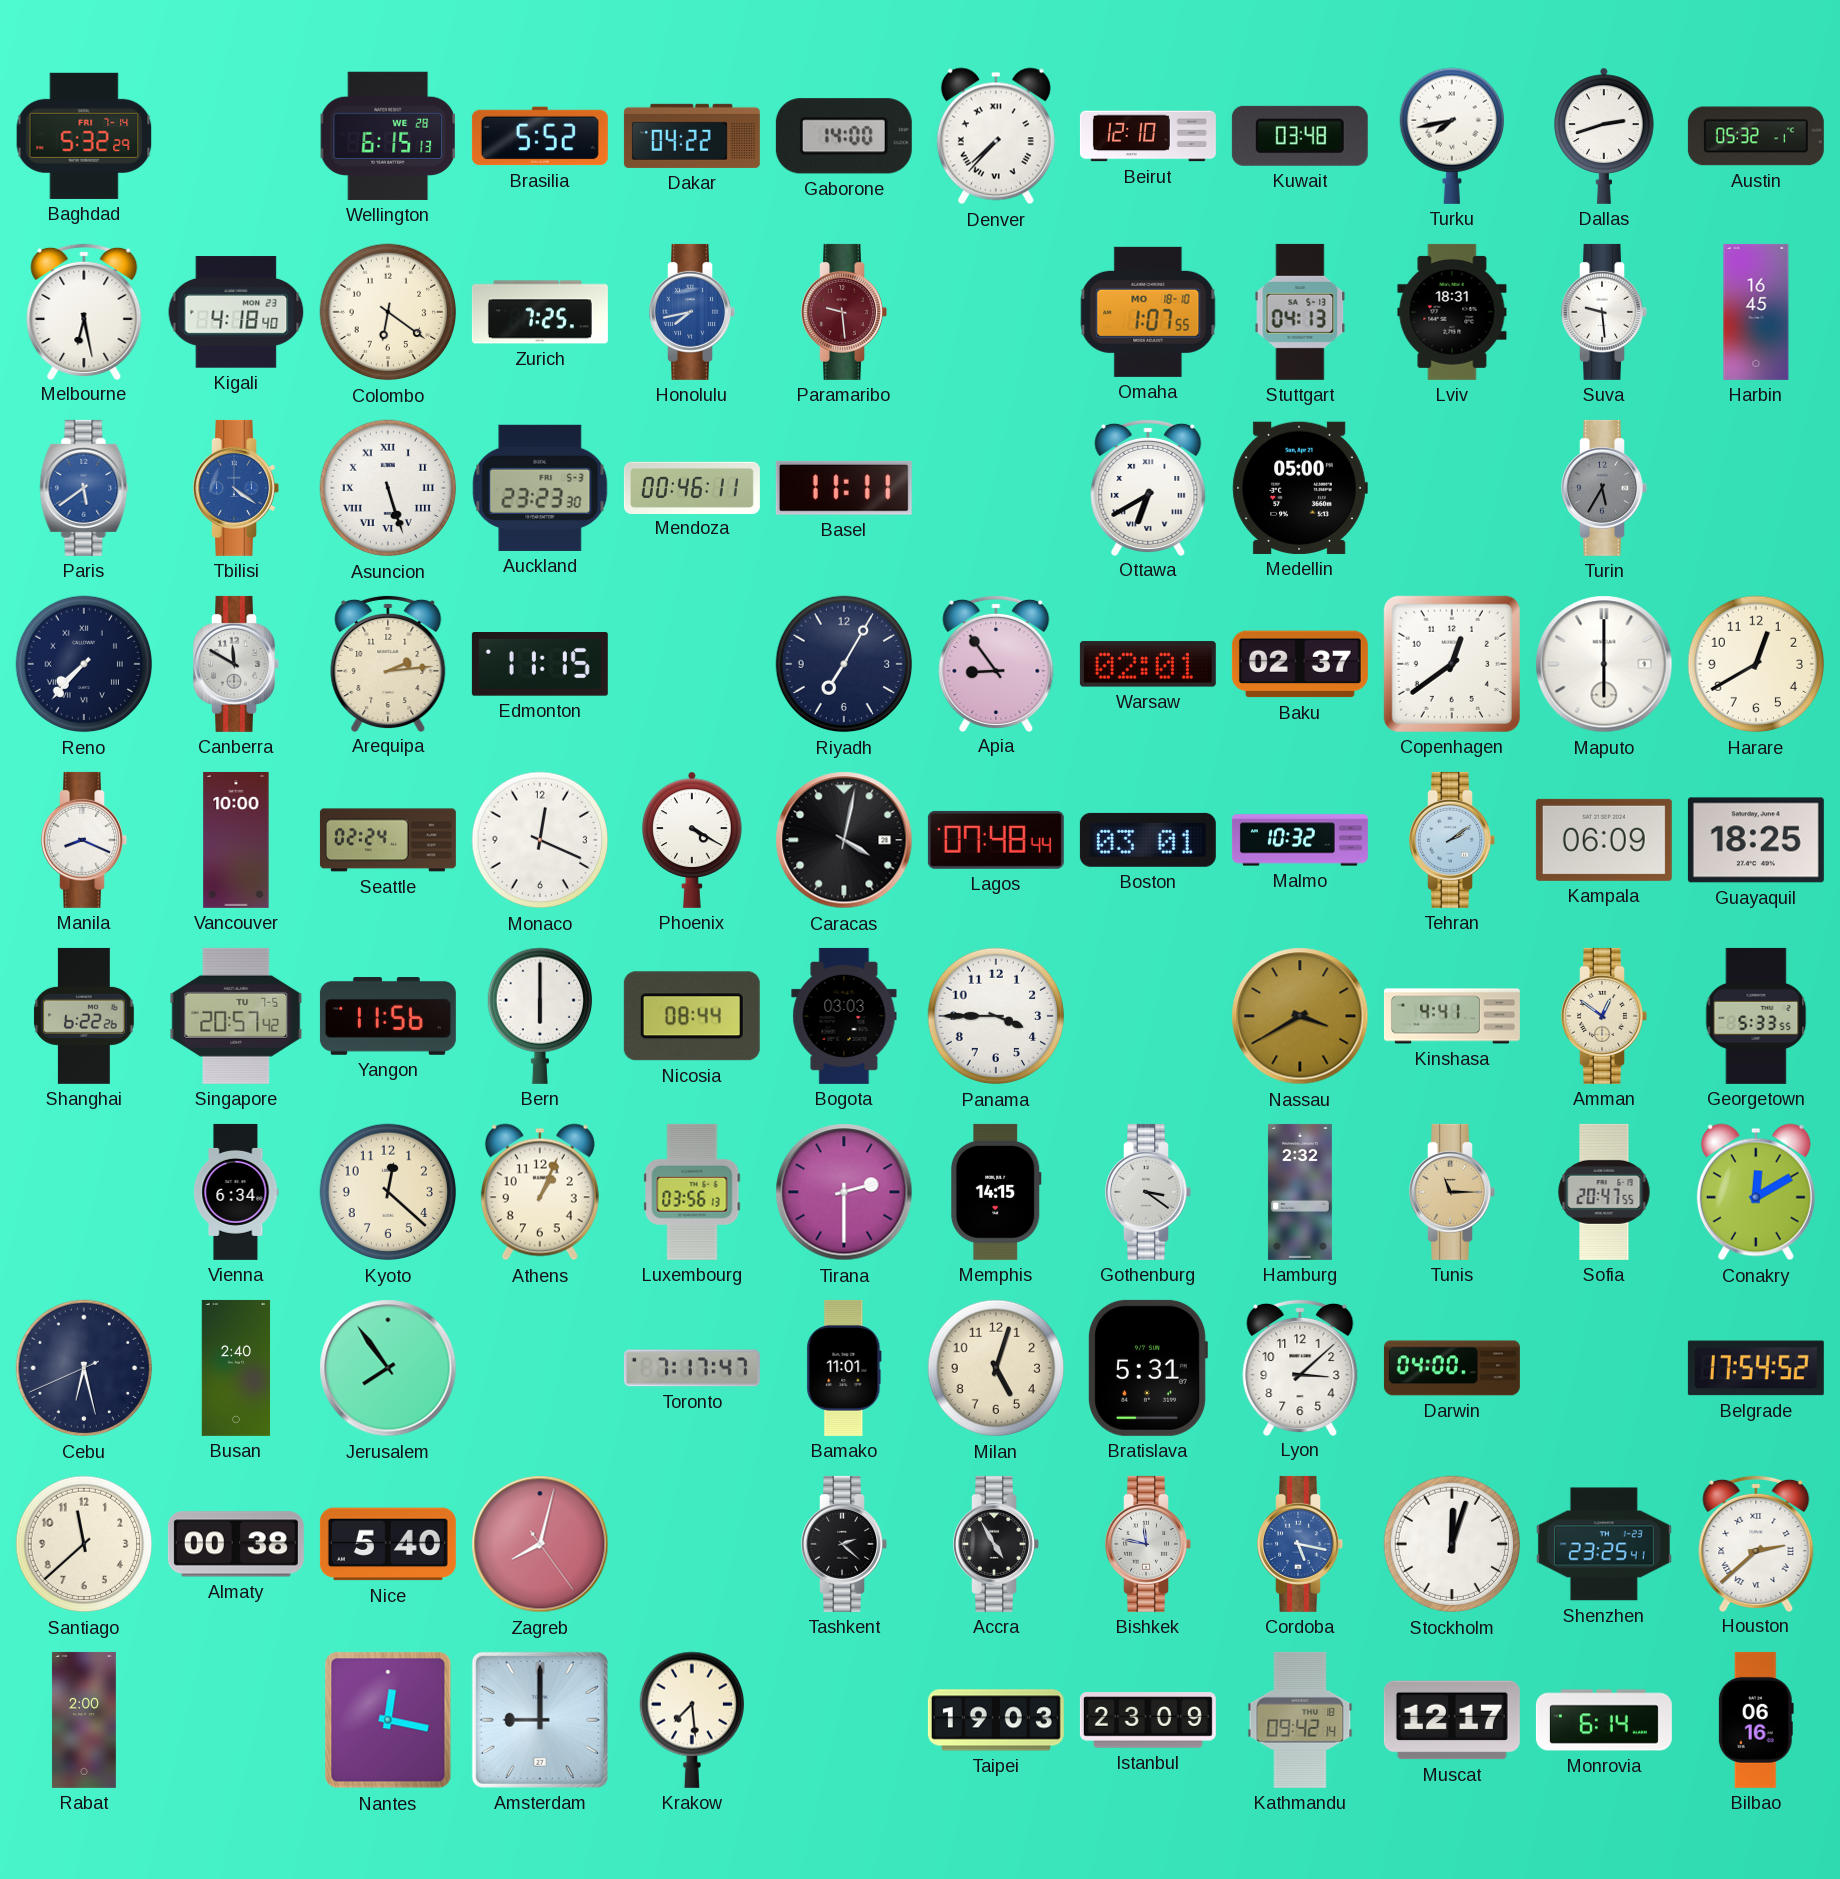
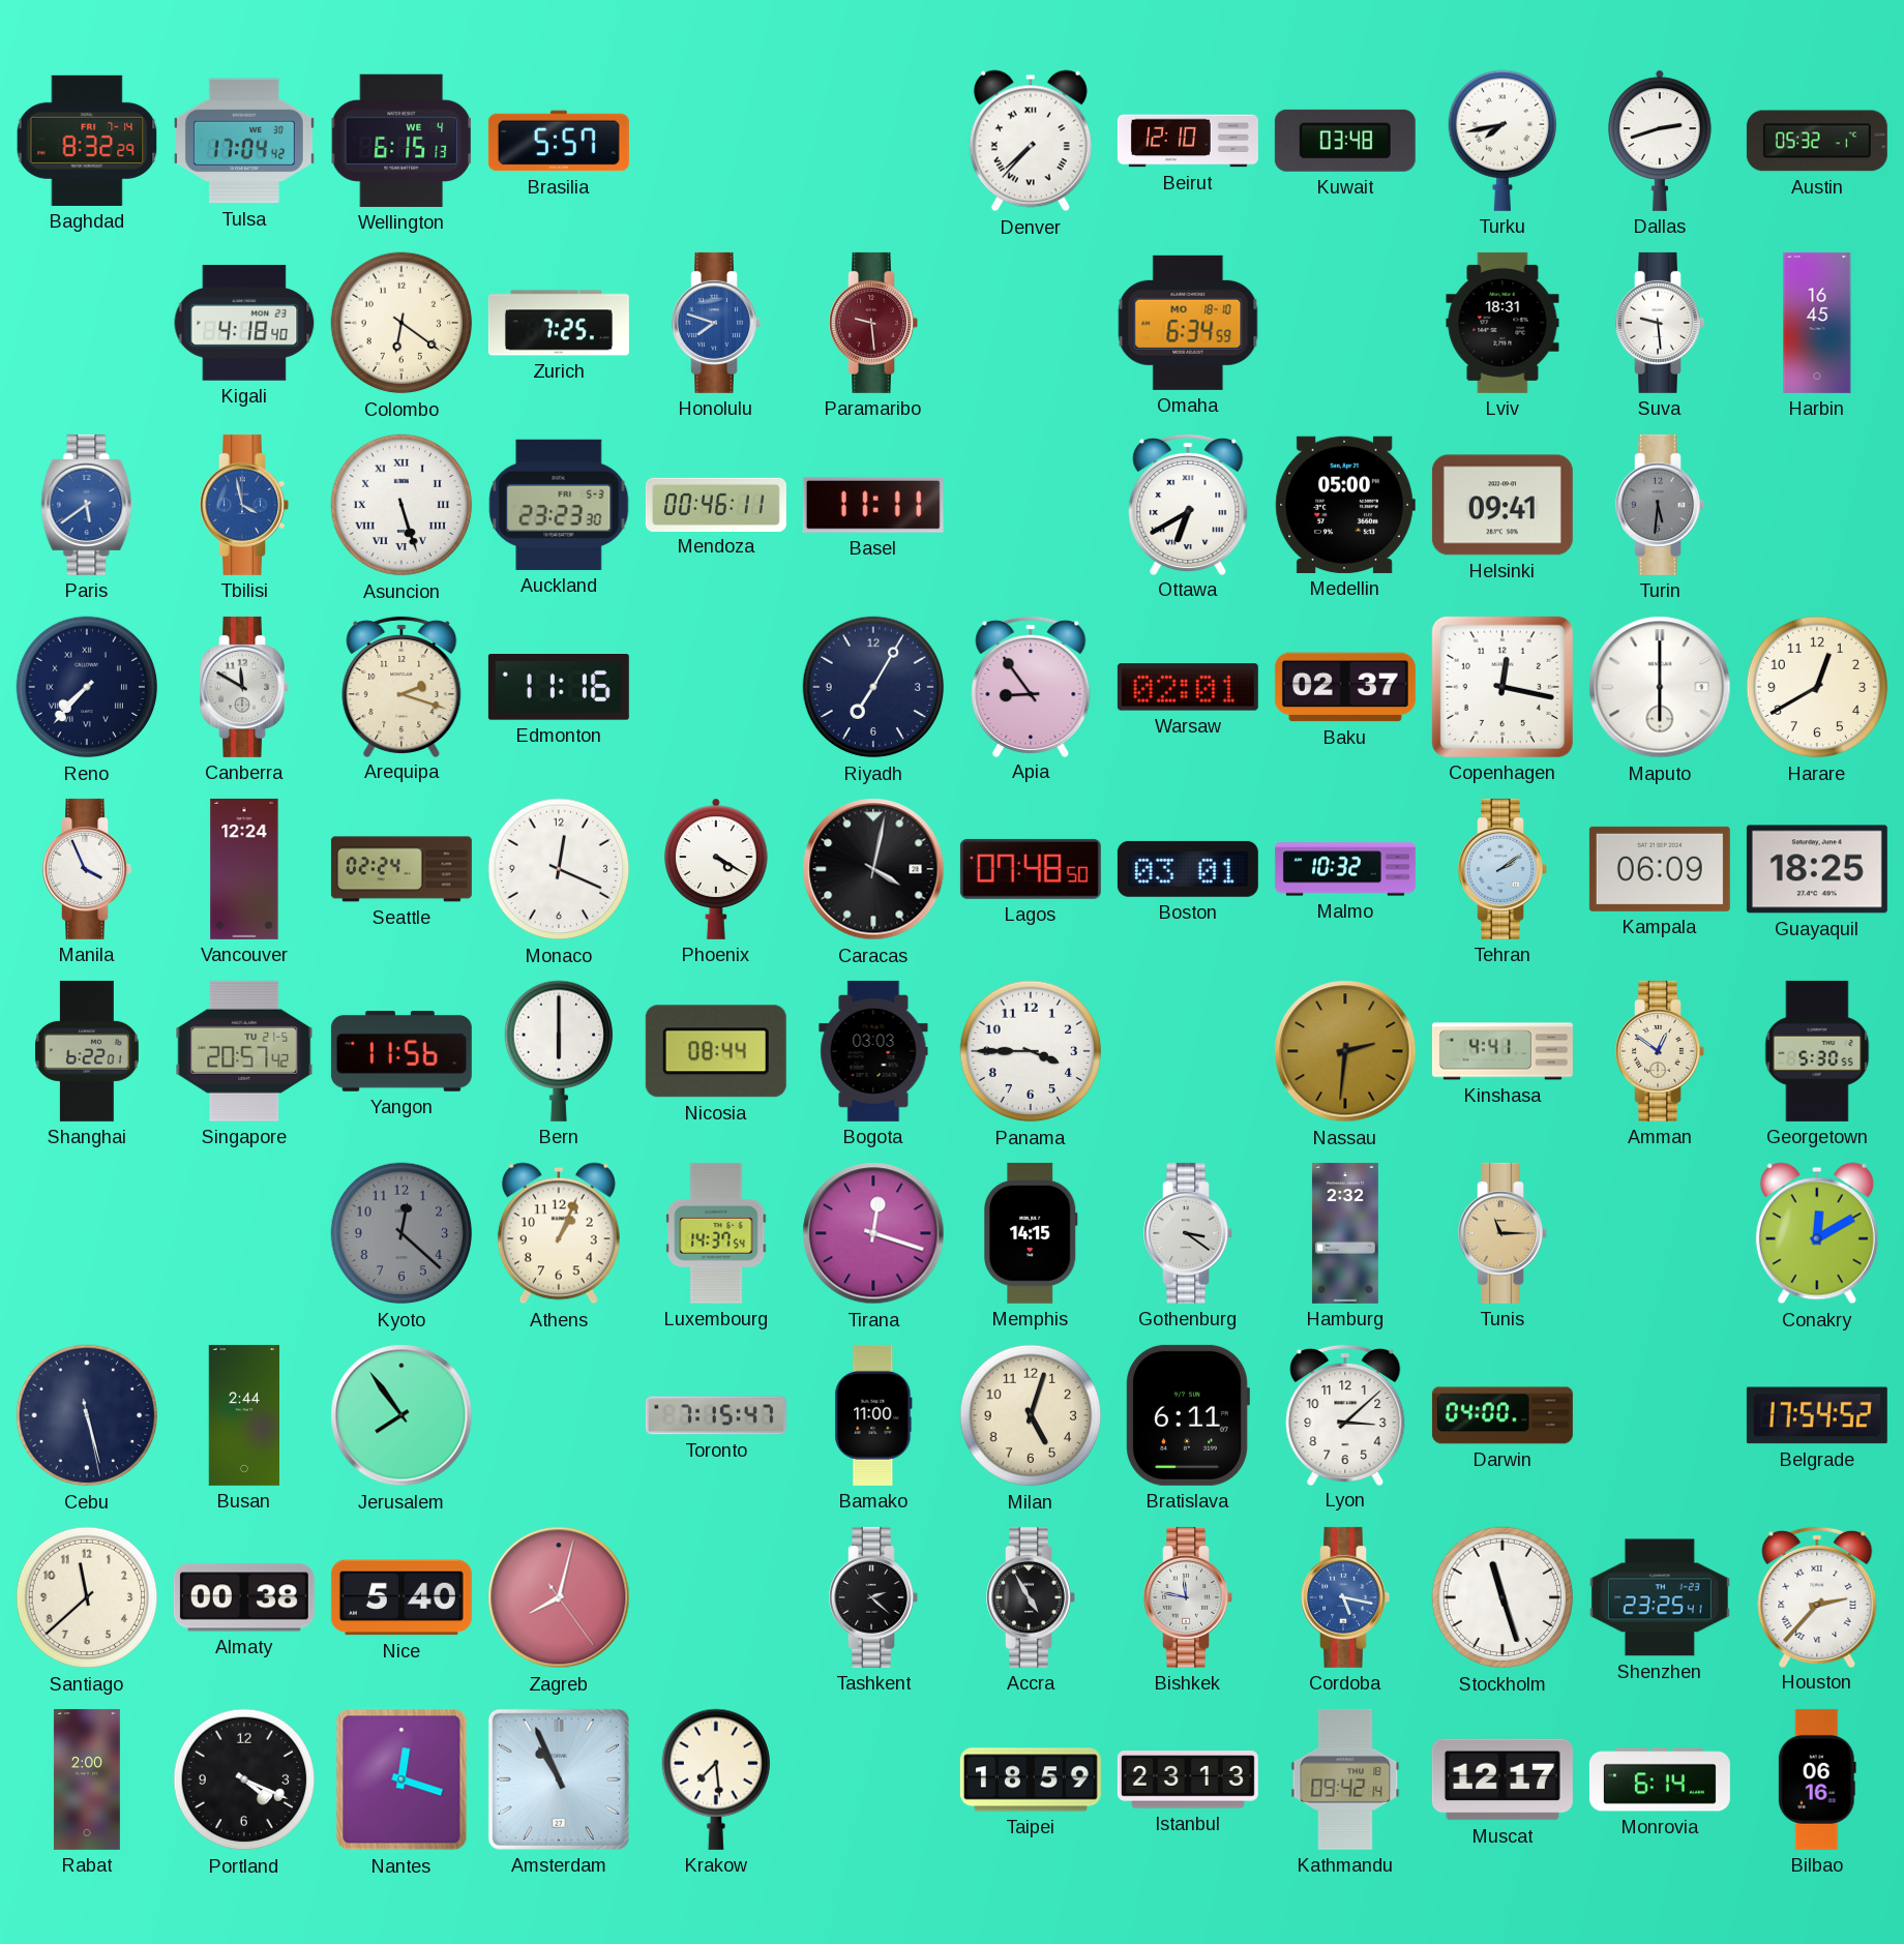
Baghdad: 5:32 -> 8:32 (87, 141)
Tulsa: none -> 17:04 (244, 141)
Wellington date: WE 28 -> WE 4 (401, 141)
Brasilia: 5:52 -> 5:57 (559, 141)
Dakar: 04:22 -> none (692, 136)
Gaborone: 14:00 -> none (844, 136)
Melbourne: 6:28 -> none (84, 311)
Honolulu: 7:43 -> 7:48 (716, 323)
Omaha: 1:07 -> 6:34 (1188, 323)
Stuttgart: 04:13 -> none (1300, 312)
Tbilisi: 4:21 -> 3:58 (244, 505)
Helsinki: none -> 09:41 (1503, 505)
Turin: 5:35 -> 5:31 (1660, 505)
Arequipa: 2:14 -> 2:18 (401, 686)
Edmonton: 11:15 -> 11:16 (559, 688)
Copenhagen: 12:39 -> 12:17 (1503, 687)
Manila: 8:19 -> 3:56 (87, 869)
Vancouver: 10:00 -> 12:24 (244, 869)
Lagos: 07:48:44 -> 07:48:50 (1031, 869)
Shanghai: 6:22:26 -> 6:22:01 (87, 1051)
Singapore date: TU 7-5 -> TU 21-5 (244, 1051)
Nassau: 3:40 -> 2:31 (1345, 1051)
Georgetown: 5:33 -> 5:30 (1817, 1051)
Vienna: 6:34 -> none (236, 1192)
Kyoto dial: cream -> grey (401, 1233)
Luxembourg: 03:56 -> 14:37 (716, 1233)
Tirana: 2:30 -> 12:18 (873, 1233)
Sofia: 20:47 -> none (1604, 1192)
Cebu: 6:27 -> 5:27 (87, 1415)
Busan: 2:40 -> 2:44 (244, 1415)
Toronto: 7:17 -> 7:15 (716, 1415)
Bamako: 11:01 -> 11:00 (873, 1415)
Bratislava: 5:31 -> 6:11 (1188, 1415)
Stockholm: 12:03 -> 11:27 (1503, 1597)
Houston: 2:38 -> 2:37 (1817, 1596)
Portland: none -> 4:19 (244, 1779)
Nantes: 12:17 -> 12:18 (401, 1779)
Amsterdam: 9:00 -> 10:56 (559, 1779)
Taipei: 19:03 -> 18:59 (1031, 1779)
Istanbul: 23:09 -> 23:13 (1188, 1779)
